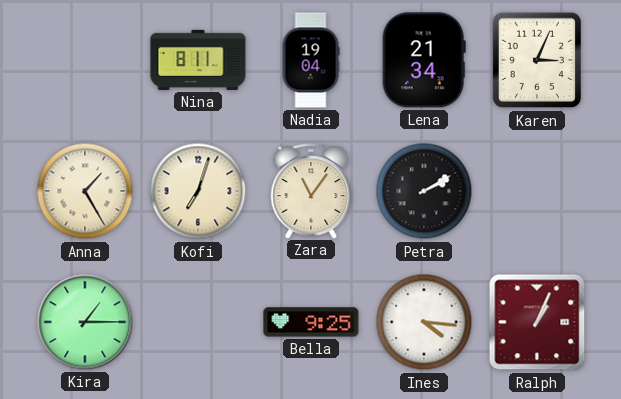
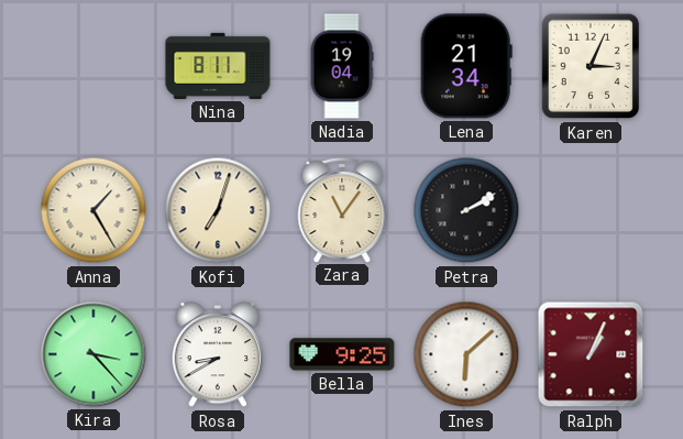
Kira: 1:15 -> 3:23 (93, 354)
Rosa: none -> 8:40 (217, 354)
Ines: 4:16 -> 6:08 (466, 354)
